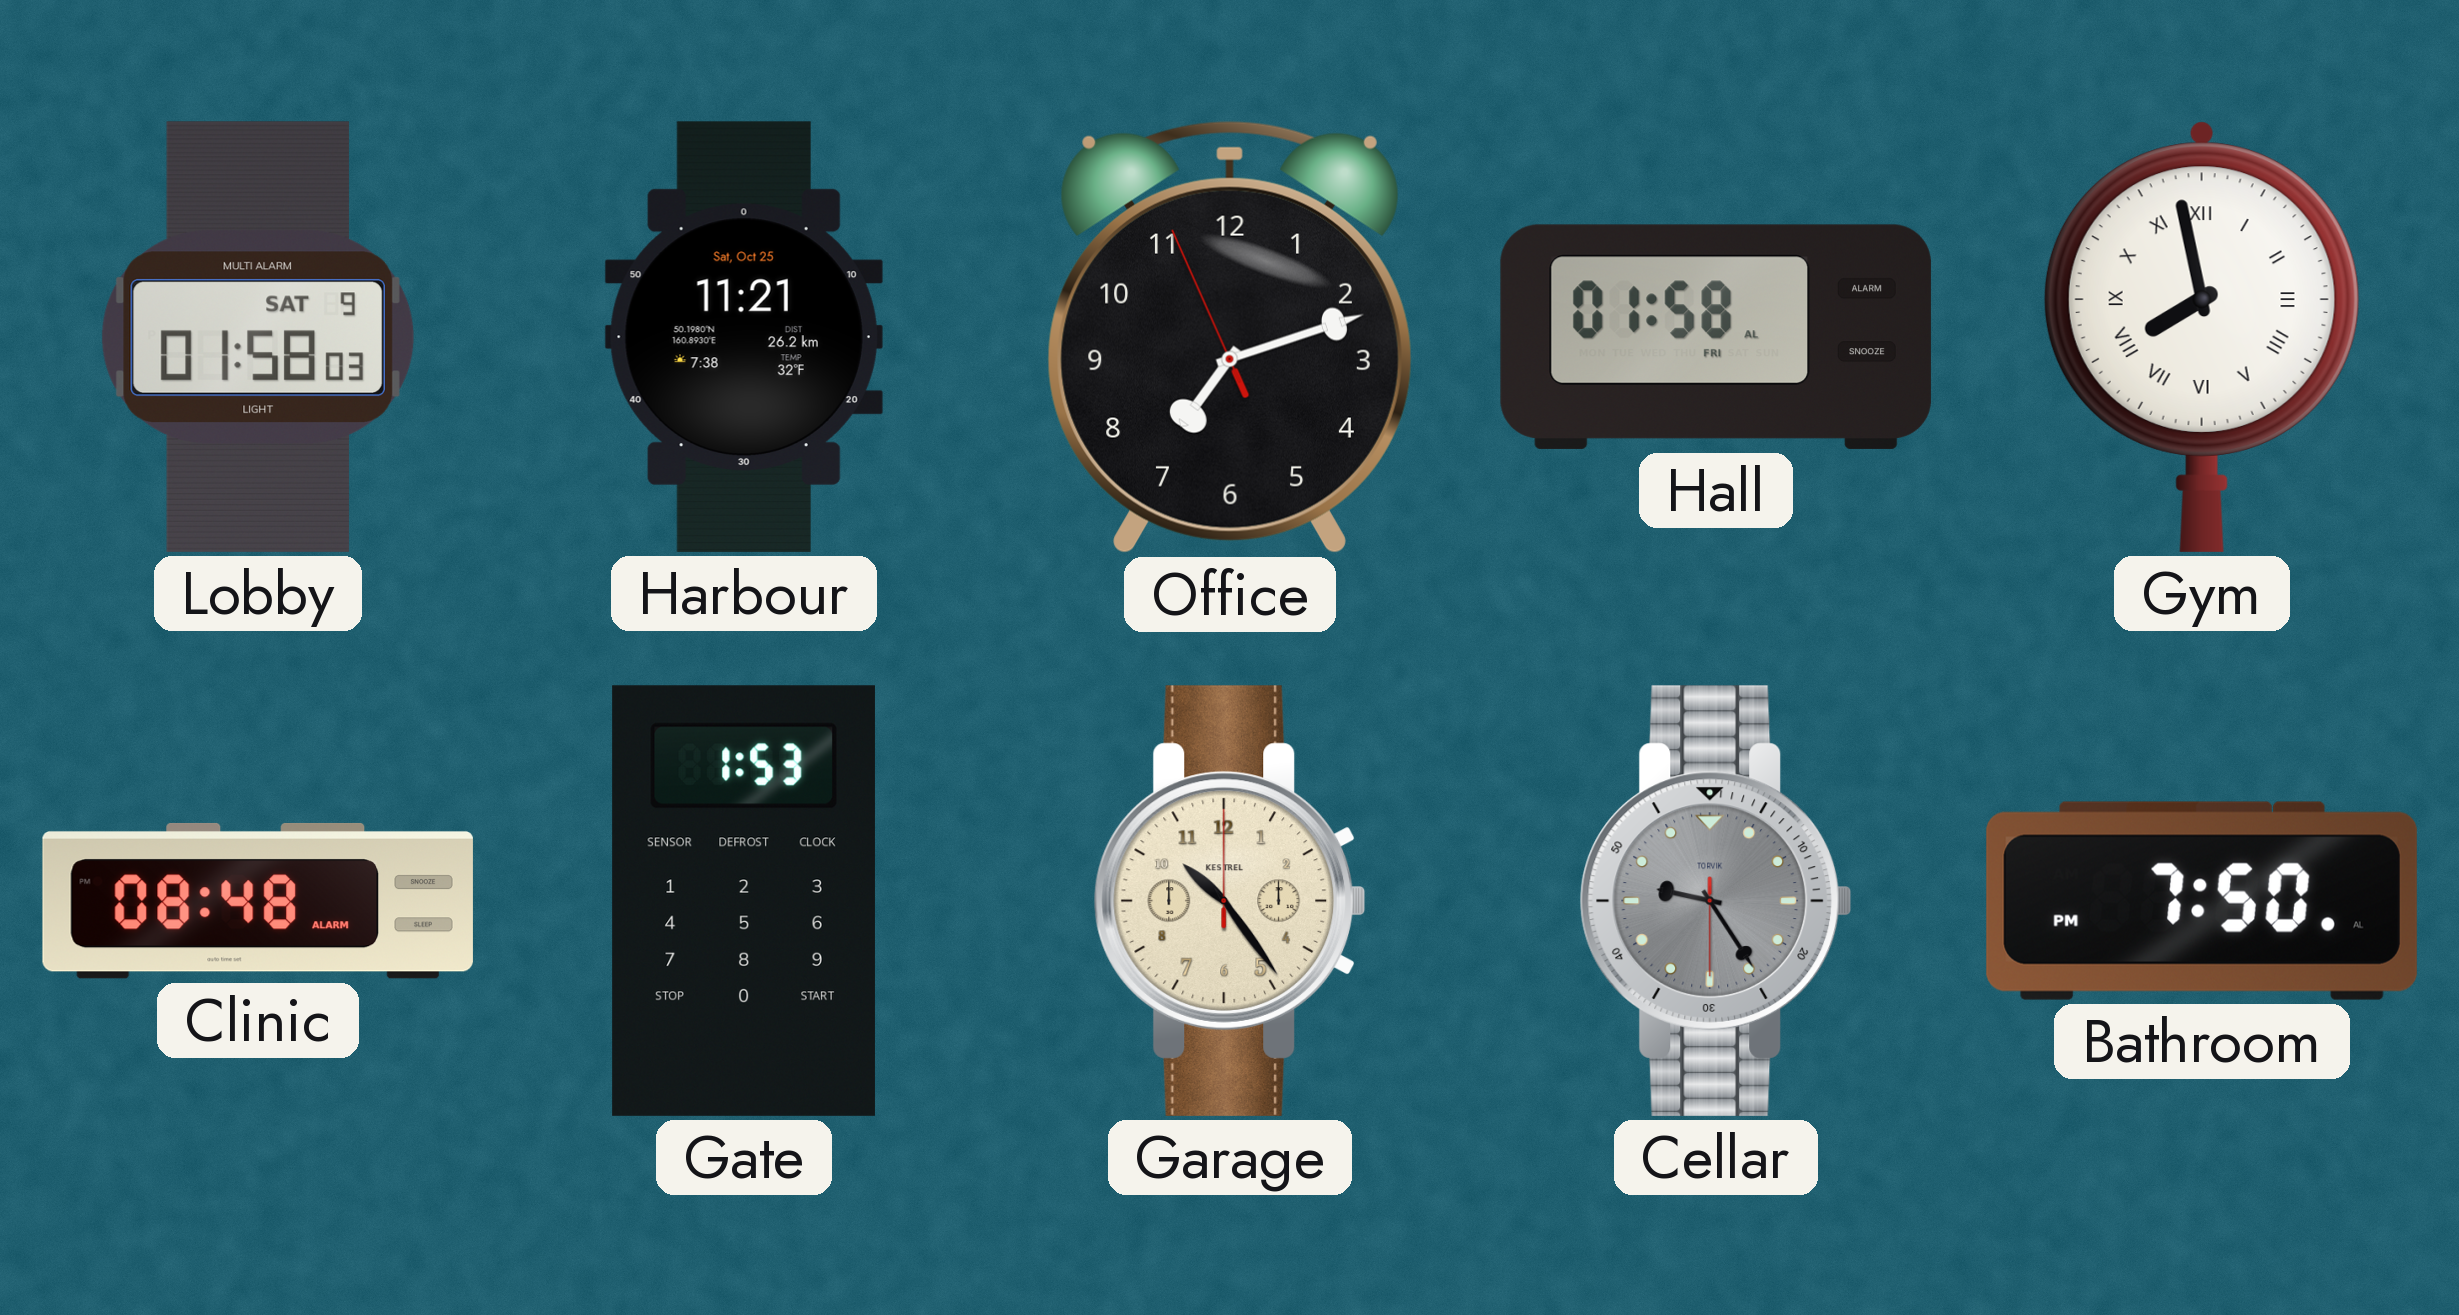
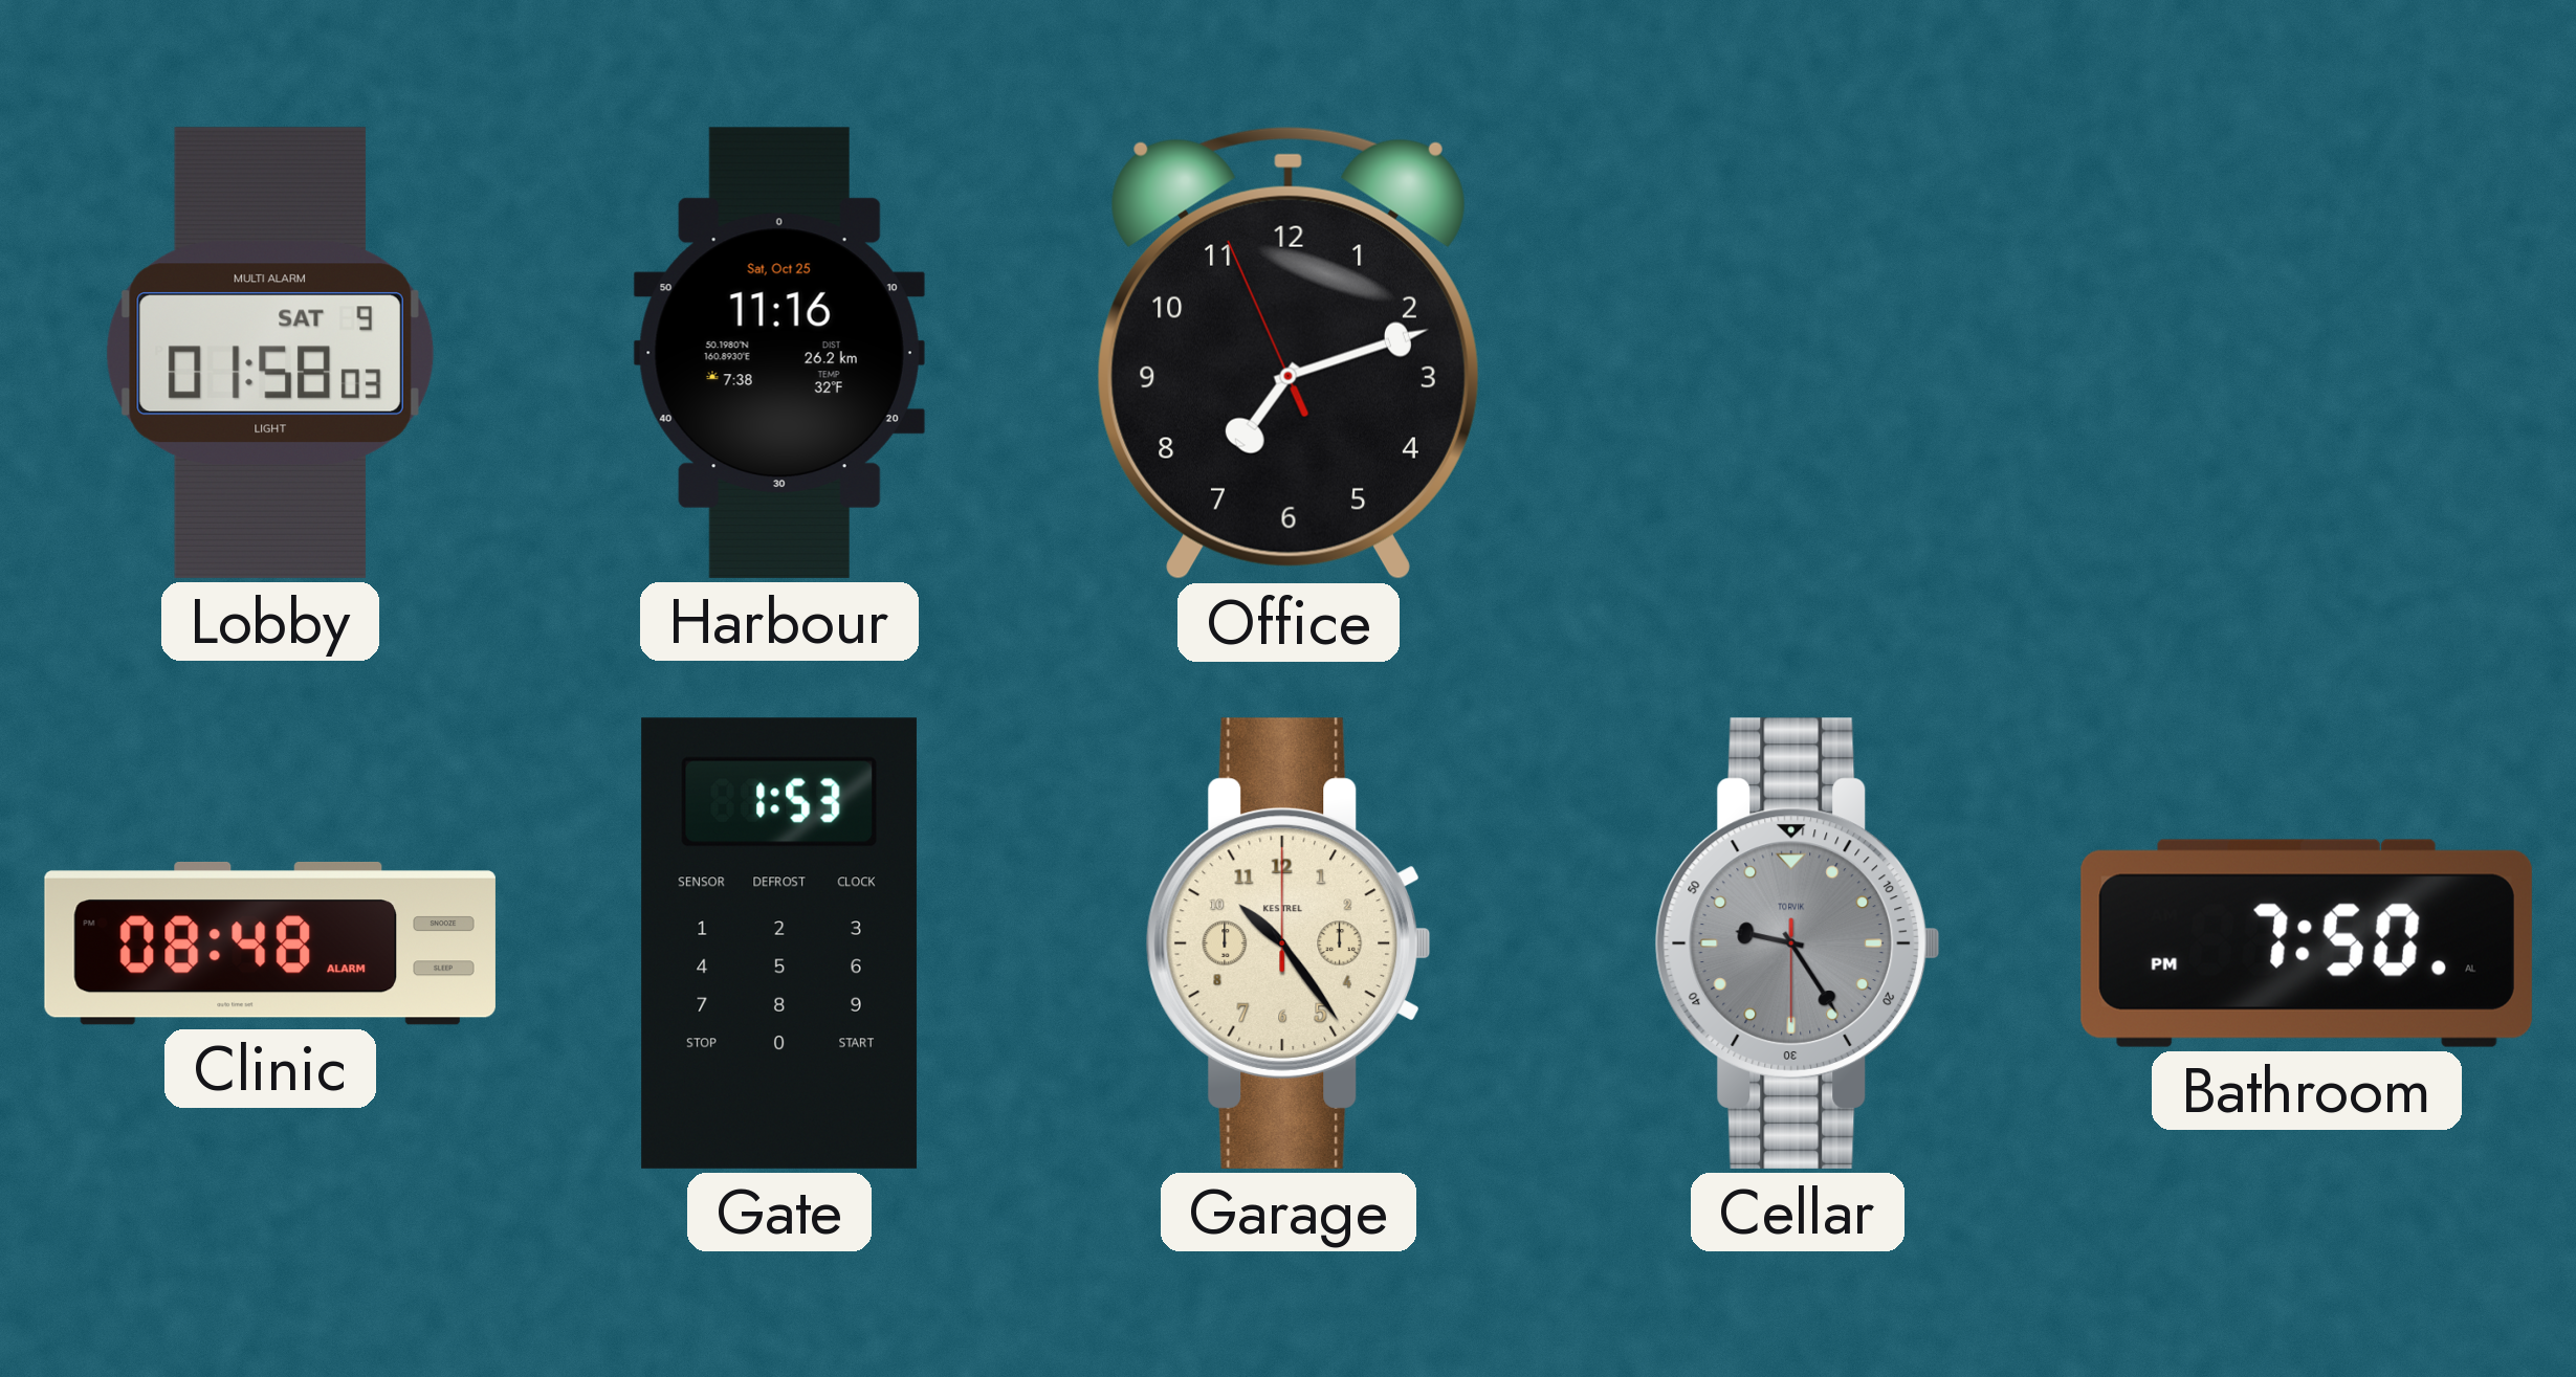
Harbour: 11:21 -> 11:16 (779, 353)
Hall: 01:58 -> none (1716, 337)
Gym: 7:58 -> none (2202, 337)
